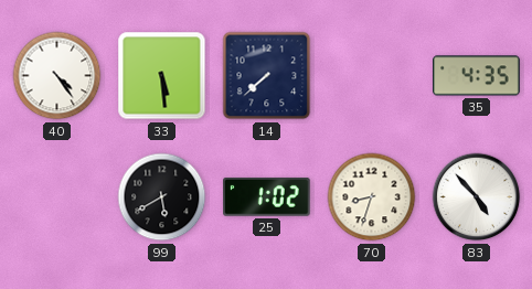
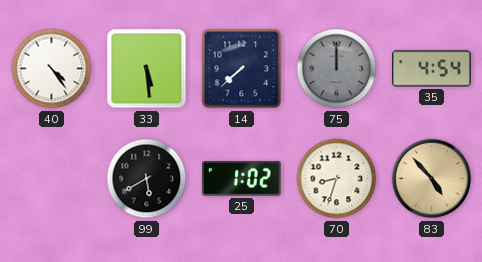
75: none -> 12:00 (337, 69)
35: 4:35 -> 4:54 (432, 69)
83 dial: white -> champagne (432, 179)
